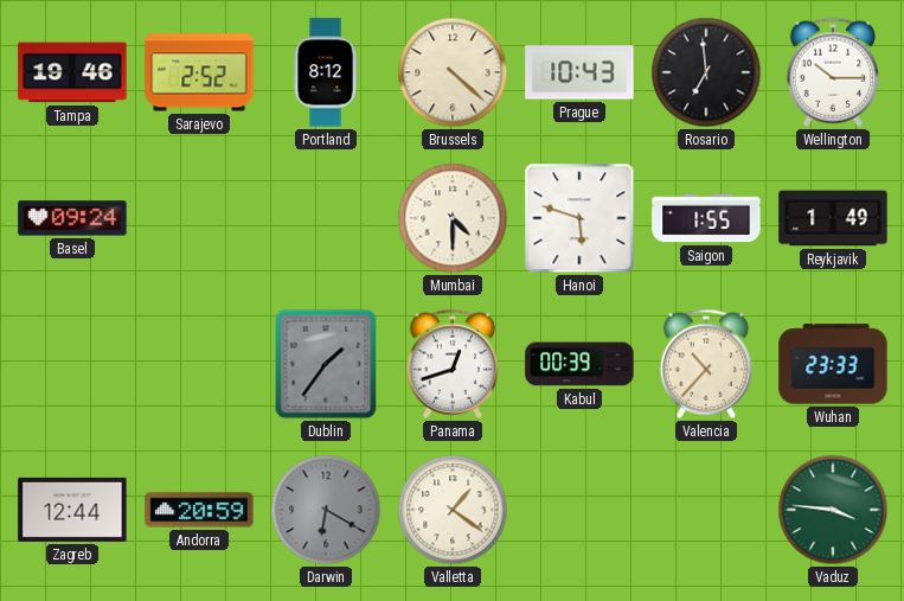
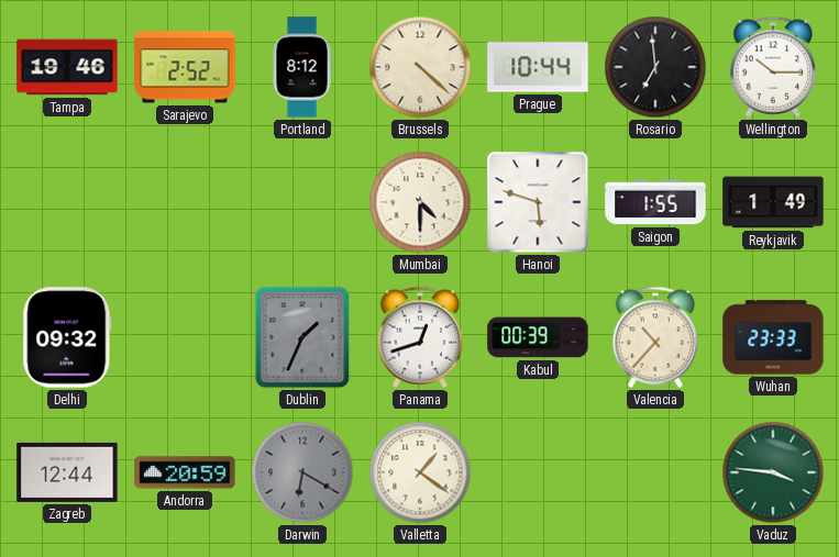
Prague: 10:43 -> 10:44 (538, 67)
Basel: 09:24 -> none (72, 218)
Delhi: none -> 09:32 (67, 337)
Dublin: 1:36 -> 1:34 (302, 337)
